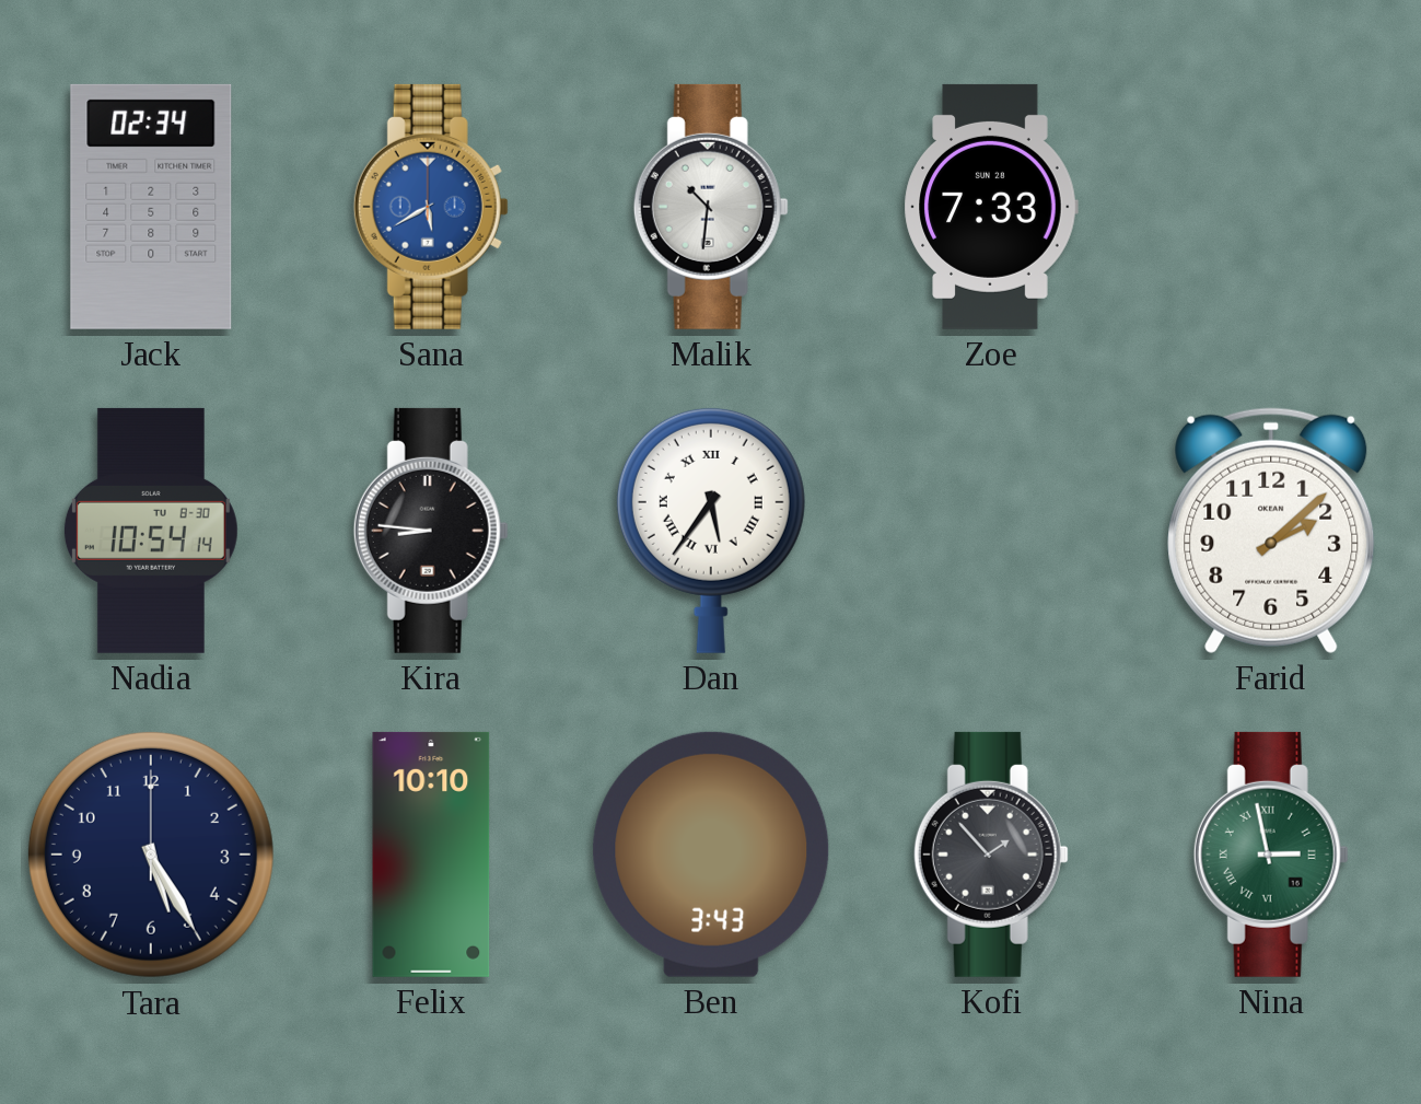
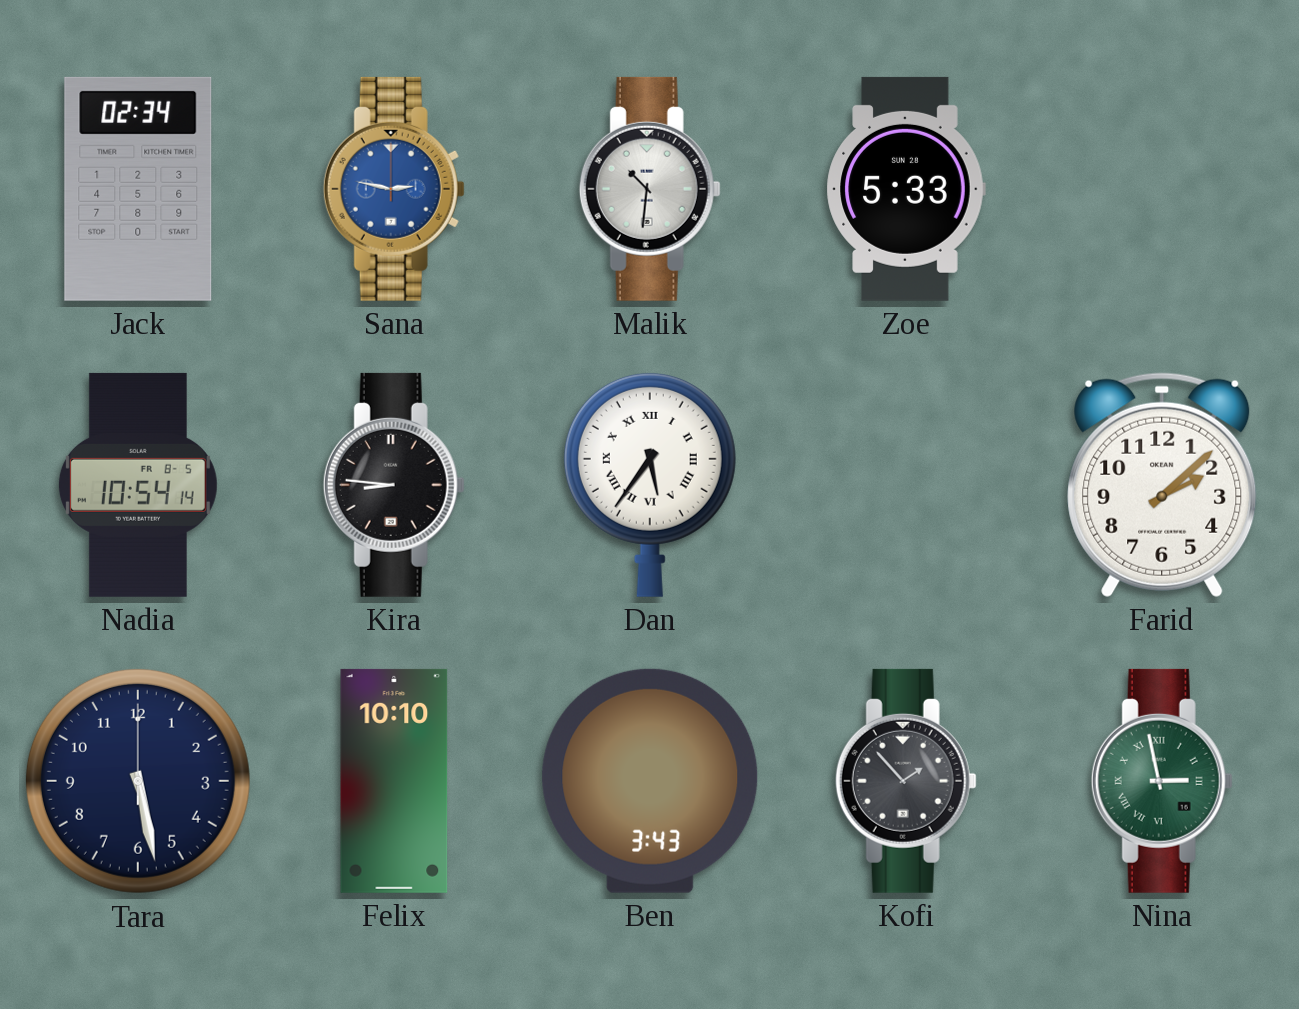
Sana: 5:40 -> 2:47 (394, 189)
Zoe: 7:33 -> 5:33 (906, 189)
Nadia date: TU 8-30 -> FR 8-5 (138, 485)
Tara: 5:25 -> 5:28 (138, 781)
